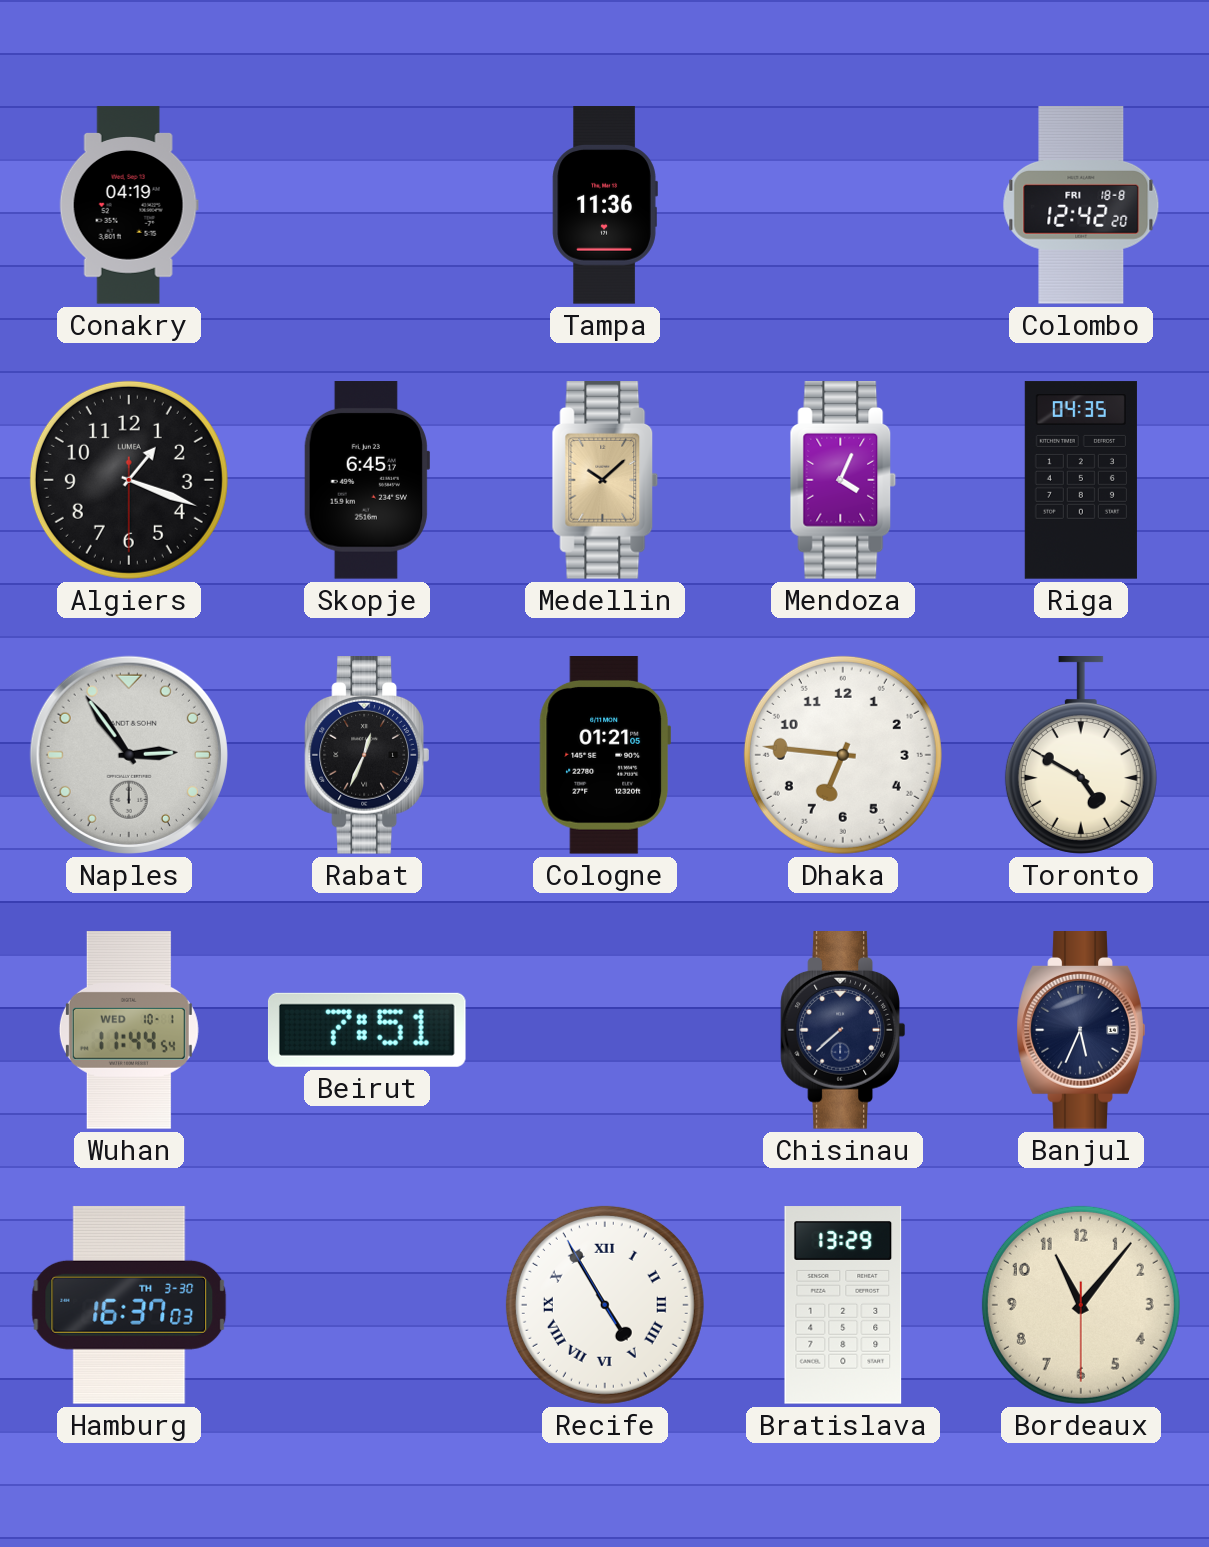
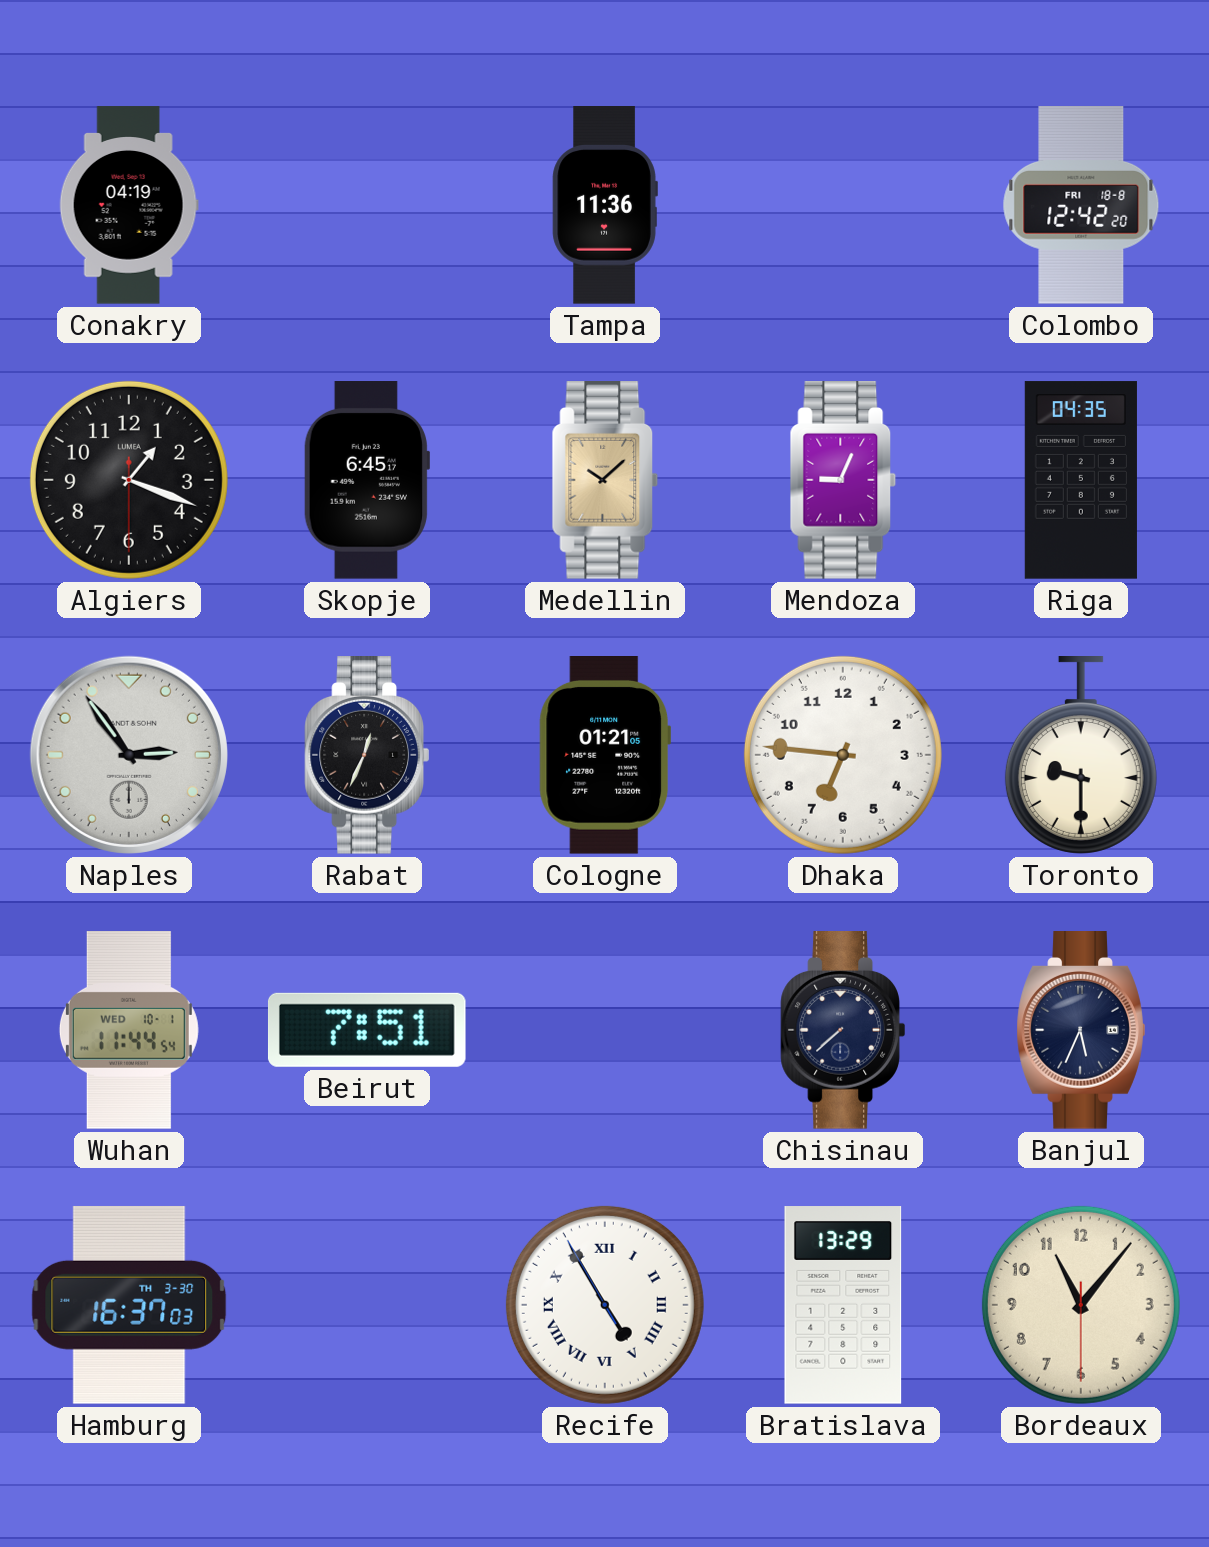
Mendoza: 4:04 -> 9:04 (843, 480)
Toronto: 4:50 -> 9:30 (1081, 756)
